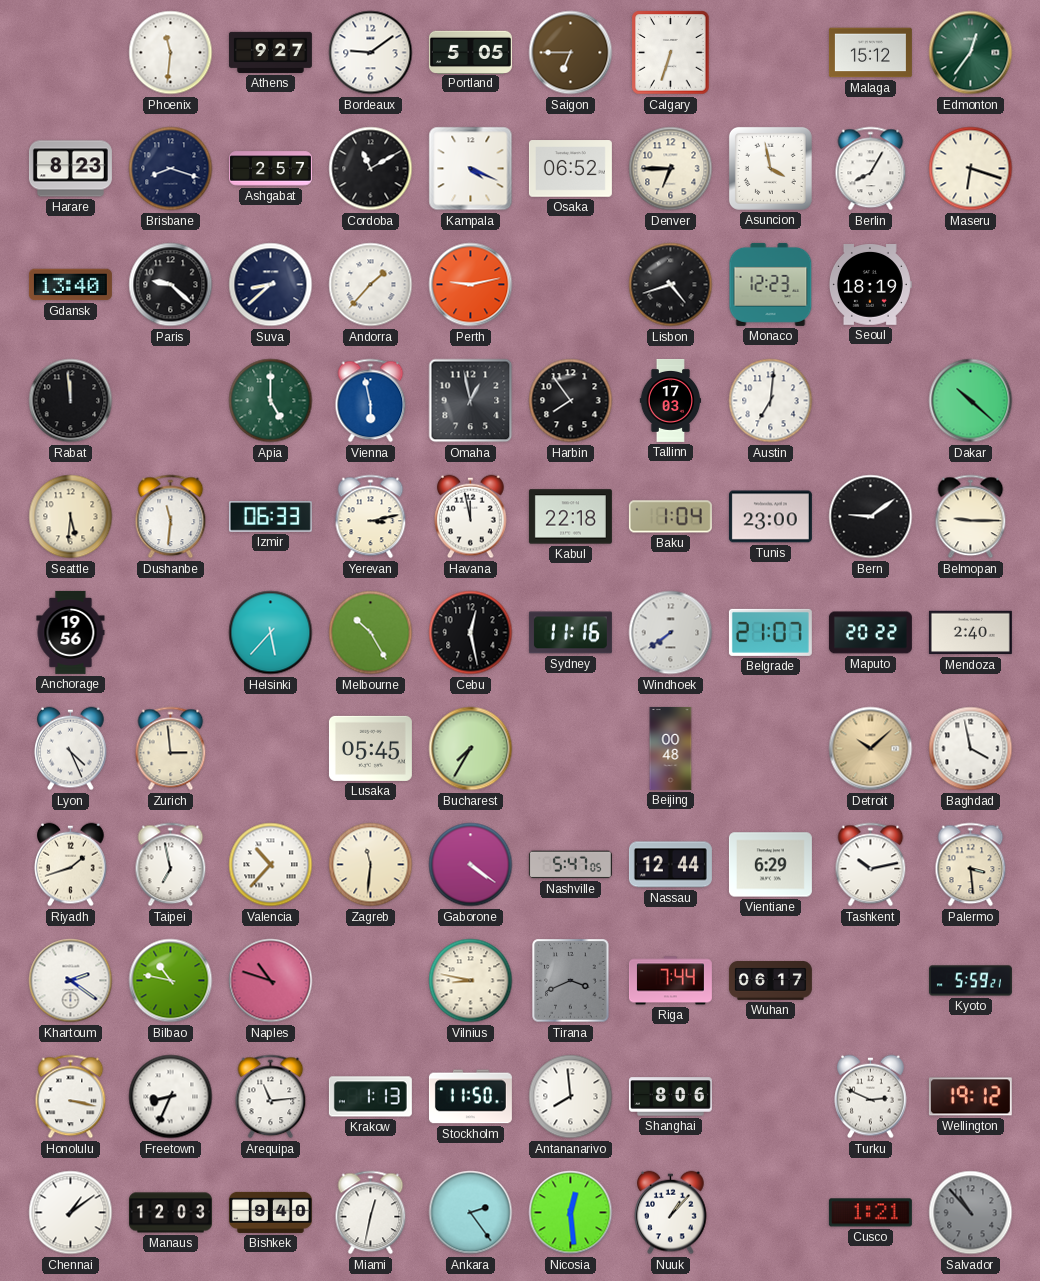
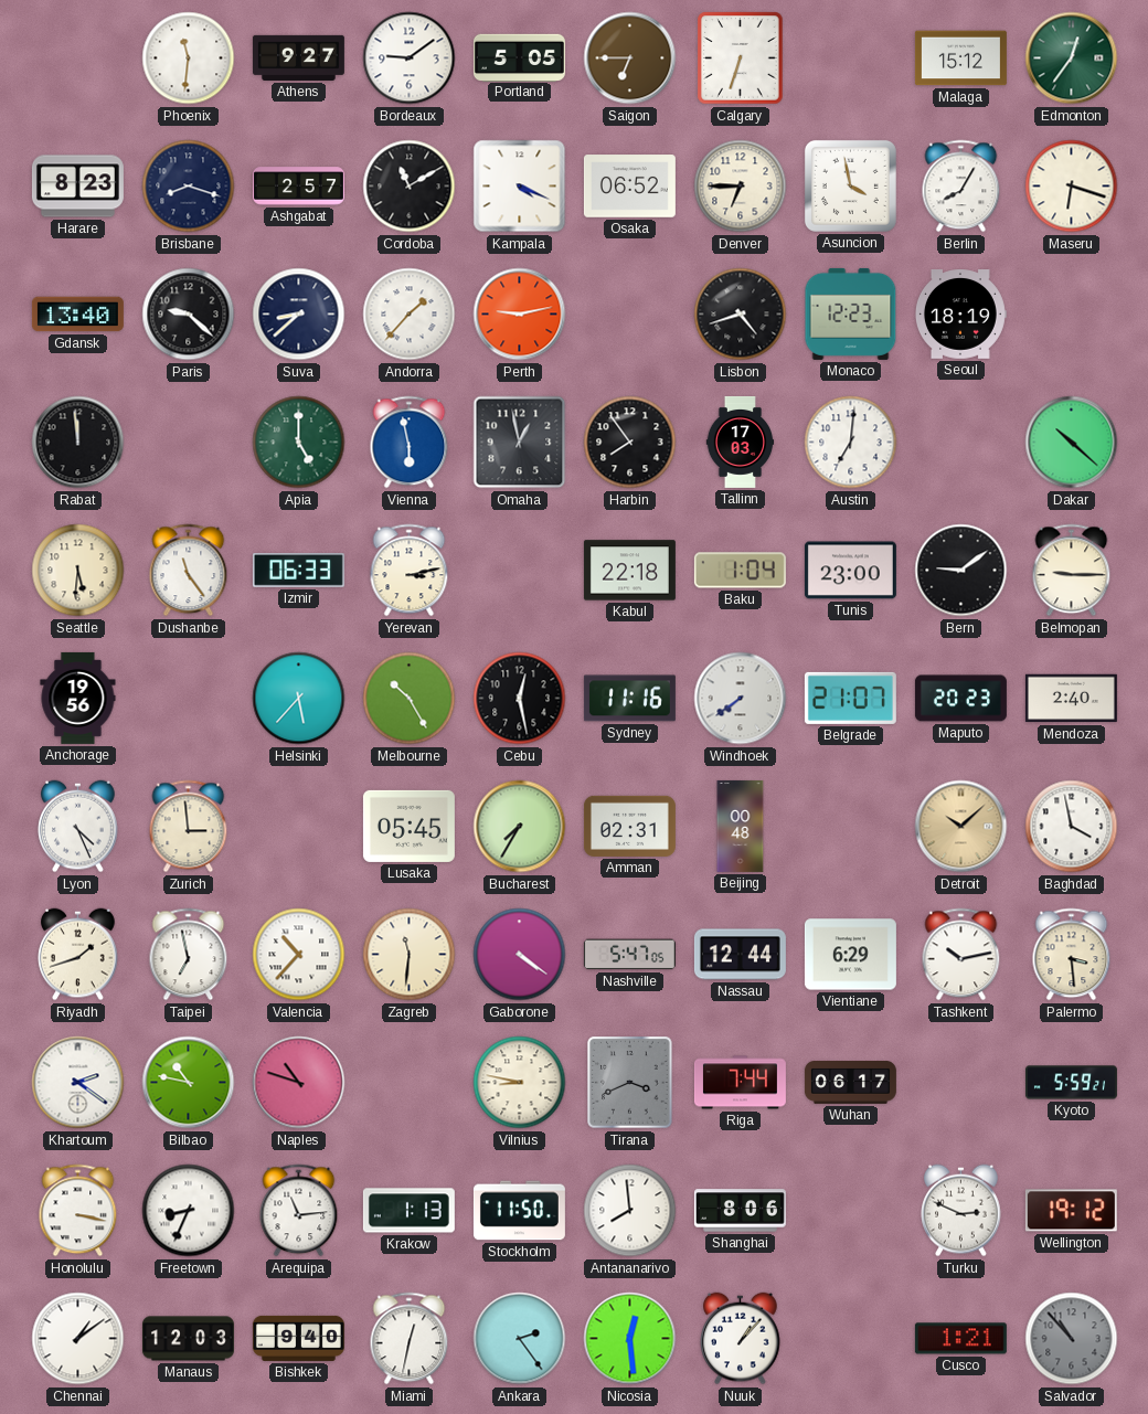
Dushanbe: 11:31 -> 11:24 (189, 571)
Havana: 11:58 -> none (471, 517)
Maputo: 20:22 -> 20:23 (960, 699)
Amman: none -> 02:31 (629, 826)
